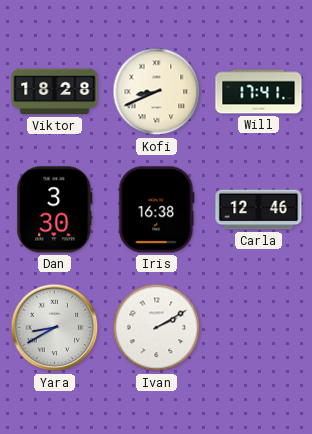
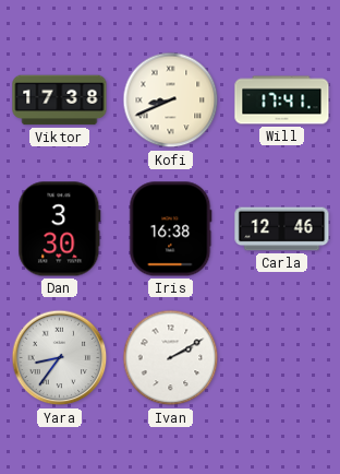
Viktor: 18:28 -> 17:38 (60, 100)
Yara: 8:40 -> 8:36 (60, 358)
